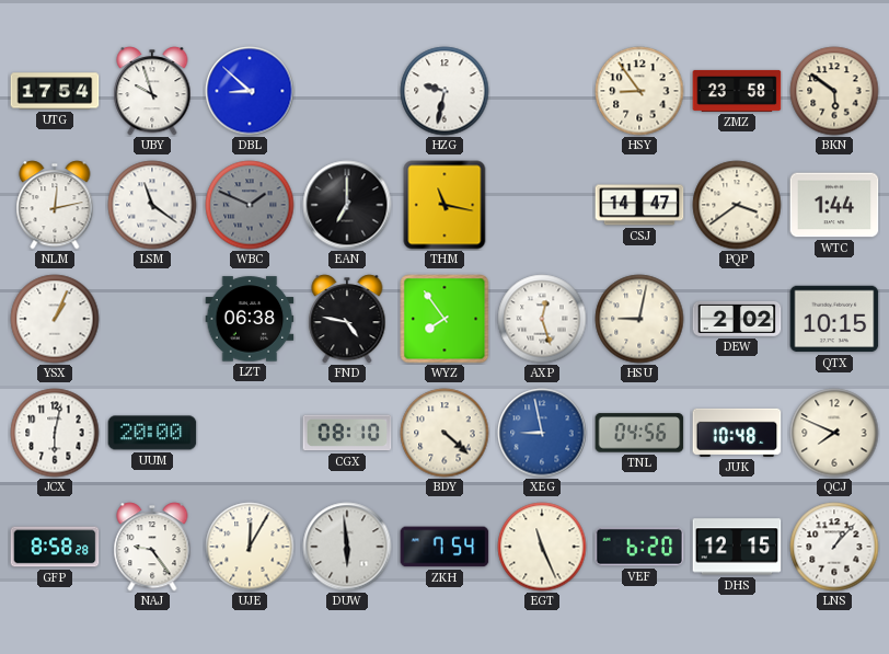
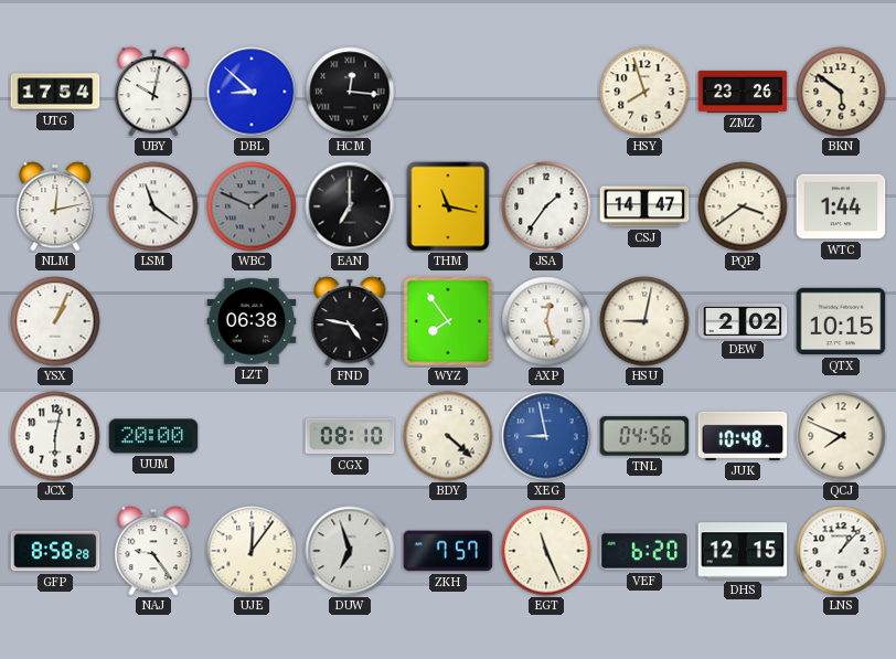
UBY: 9:57 -> 10:02 (153, 92)
HCM: none -> 12:16 (350, 92)
HZG: 9:32 -> none (444, 91)
HSY: 8:54 -> 7:57 (644, 92)
ZMZ: 23:58 -> 23:26 (743, 92)
JSA: none -> 1:36 (546, 206)
UJE: 12:05 -> 12:06 (252, 551)
DUW: 5:59 -> 6:57 (350, 551)
ZKH: 7:54 -> 7:57 (448, 551)
